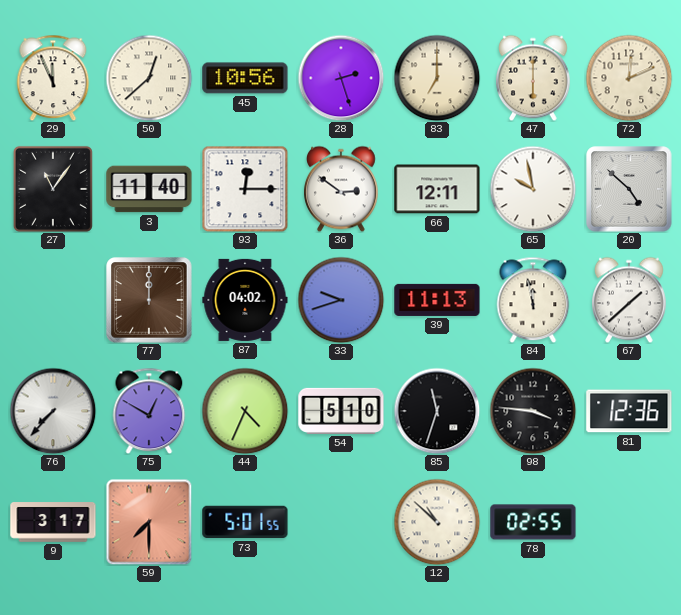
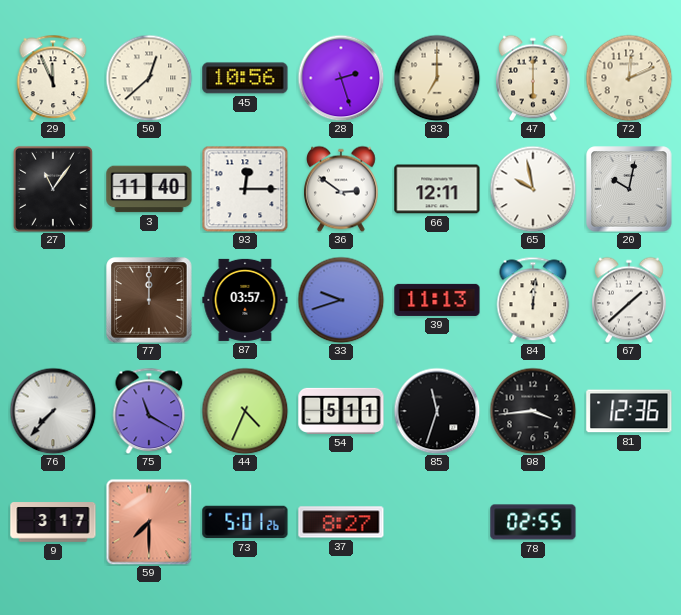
20: 4:52 -> 10:02 (629, 189)
87: 04:02 -> 03:57 (245, 300)
84: 11:58 -> 12:01 (533, 300)
75: 12:50 -> 11:20 (149, 411)
54: 5:10 -> 5:11 (341, 411)
98: 3:46 -> 3:44 (533, 411)
73: 5:01:55 -> 5:01:26 (245, 522)
37: none -> 8:27 (341, 522)
12: 10:52 -> none (437, 522)
